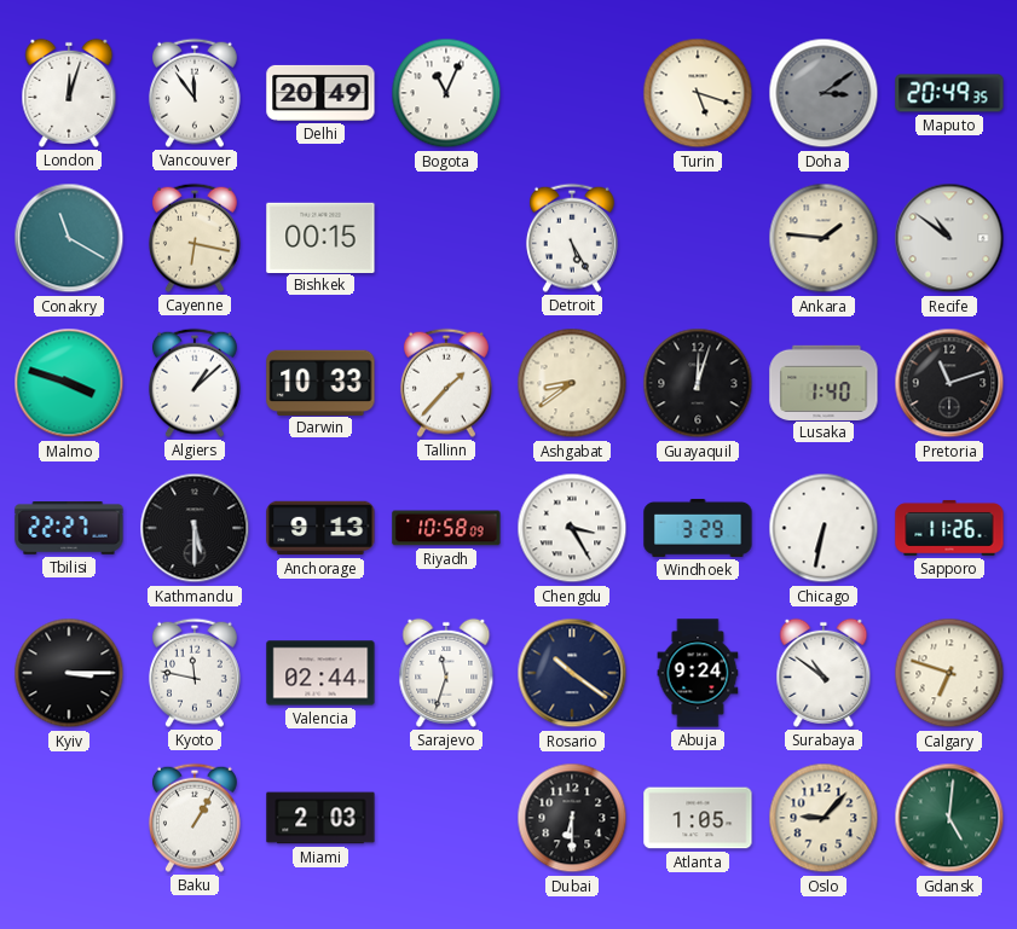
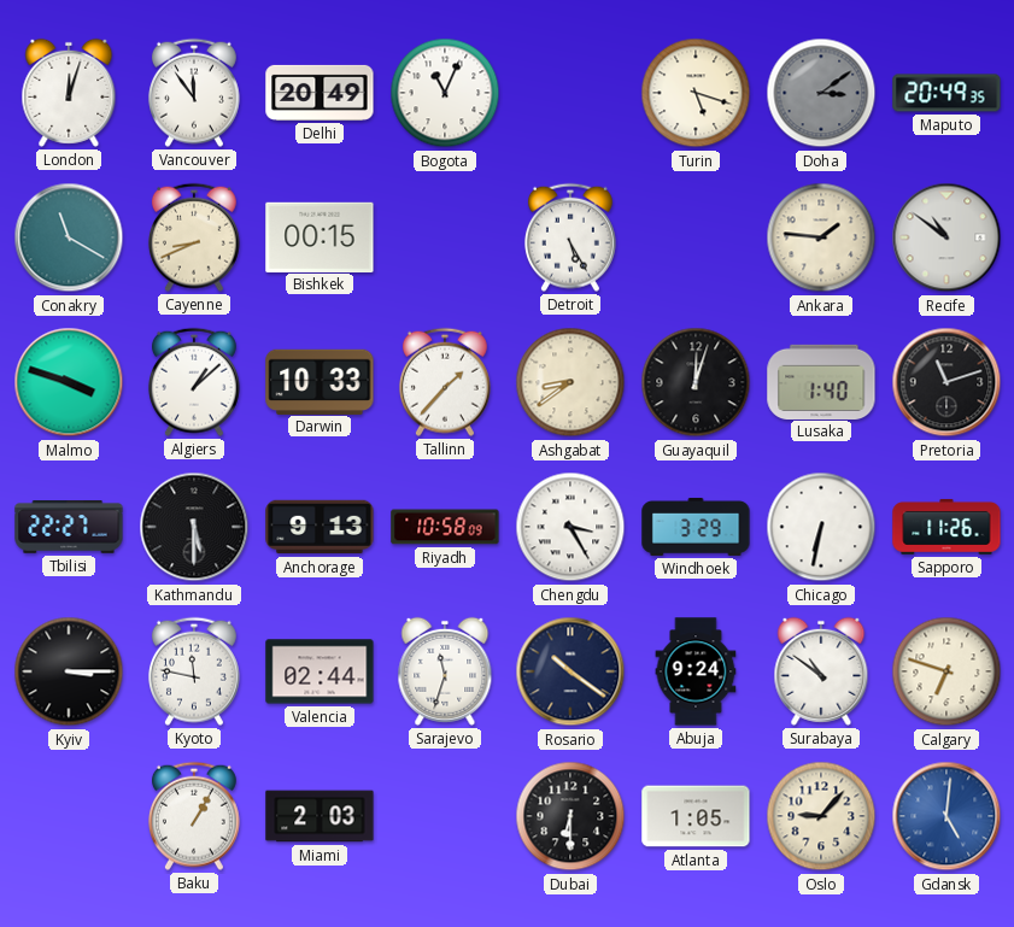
Cayenne: 6:17 -> 8:41 (194, 237)
Gdansk dial: green -> blue (946, 816)
